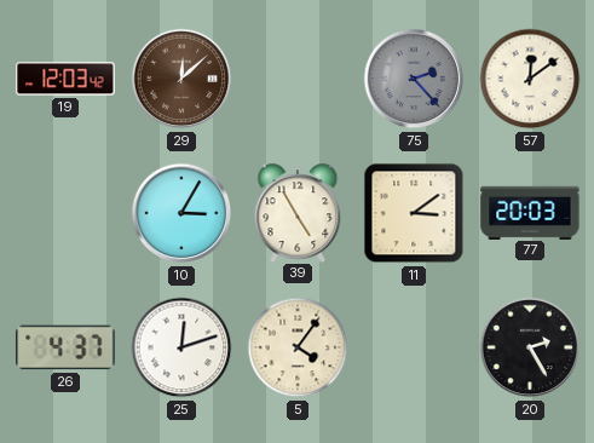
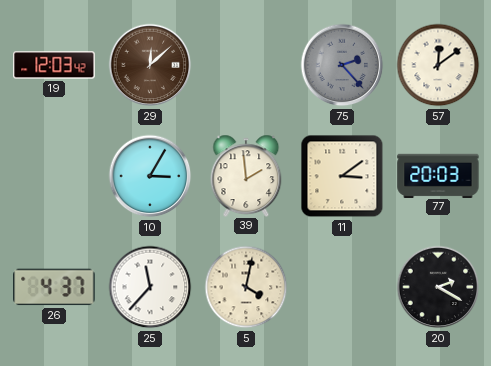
39: 4:55 -> 1:59 (246, 175)
25: 12:12 -> 11:37 (150, 287)
5: 4:06 -> 4:02 (246, 287)
20: 2:25 -> 2:20 (438, 287)
